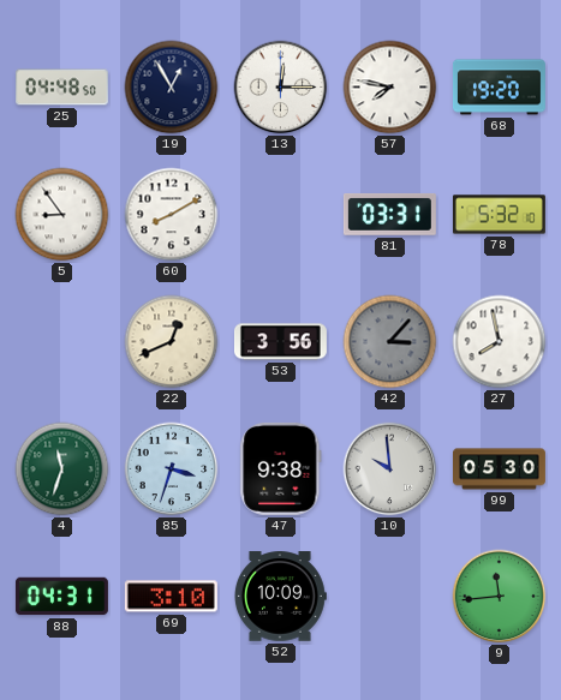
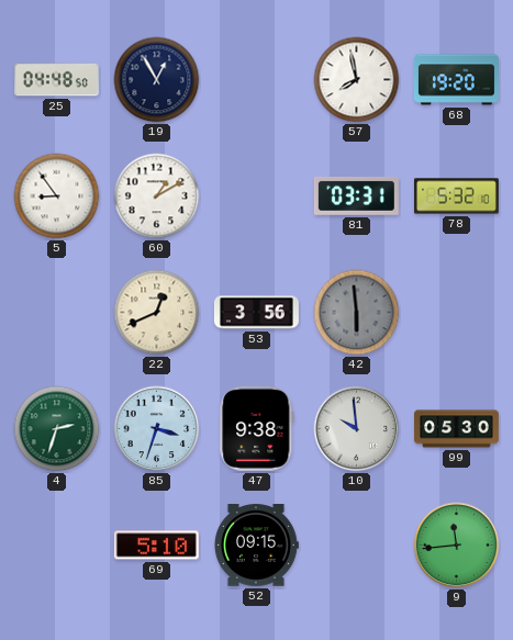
13: 12:15 -> none (281, 88)
57: 7:47 -> 7:58 (357, 80)
60: 8:10 -> 1:10 (157, 197)
42: 3:07 -> 5:59 (357, 313)
27: 7:58 -> none (500, 342)
4: 11:33 -> 2:33 (57, 429)
88: 04:31 -> none (61, 597)
69: 3:10 -> 5:10 (156, 546)
52: 10:09 -> 09:15 (256, 546)
